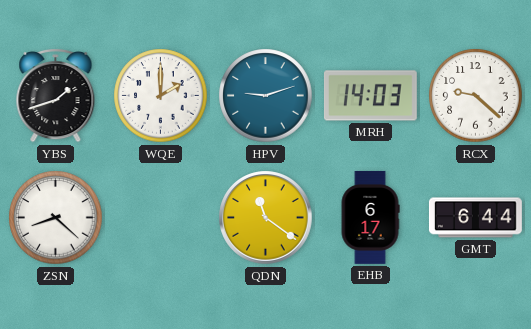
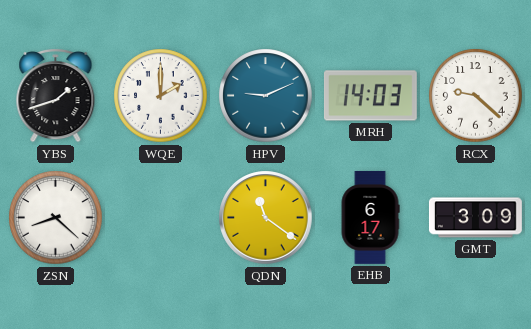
HPV: 9:12 -> 9:11 (266, 96)
GMT: 6:44 -> 3:09 (475, 218)
